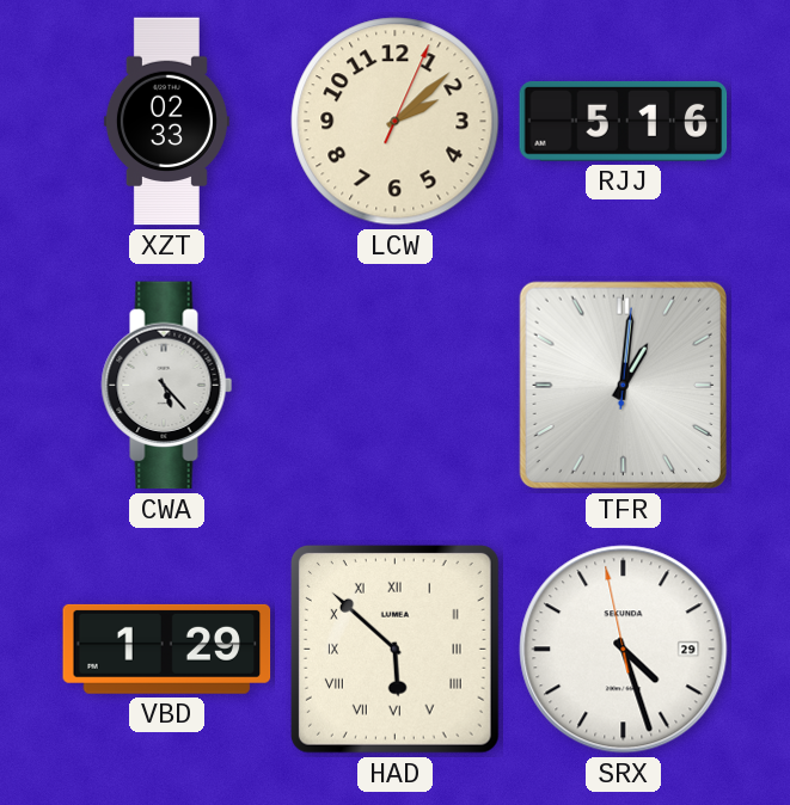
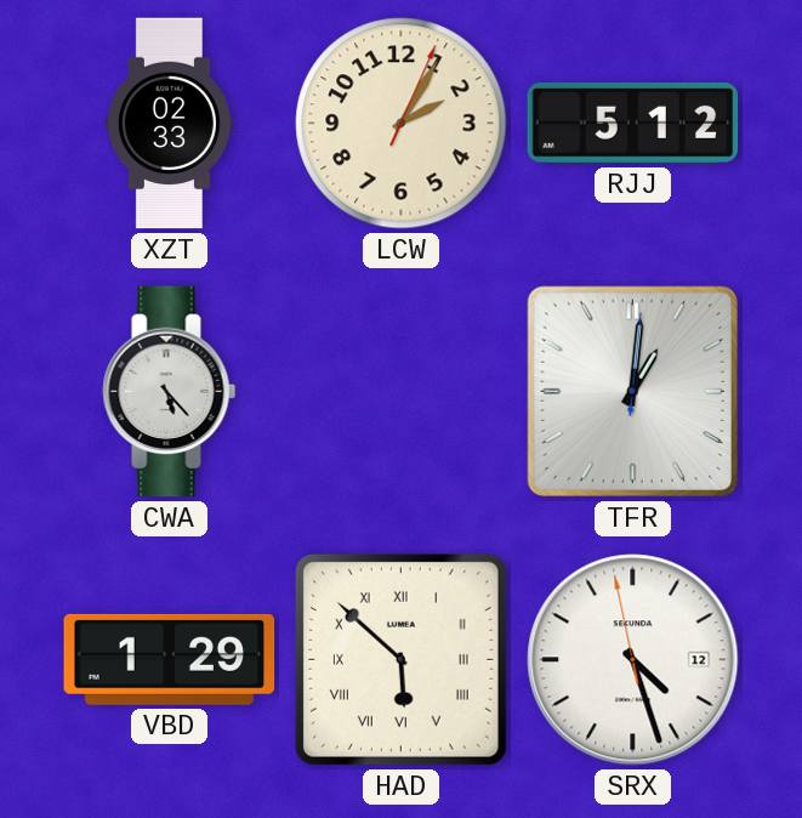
LCW: 2:08 -> 2:05 (402, 124)
RJJ: 5:16 -> 5:12 (633, 123)
SRX date: 29 -> 12 (633, 660)
